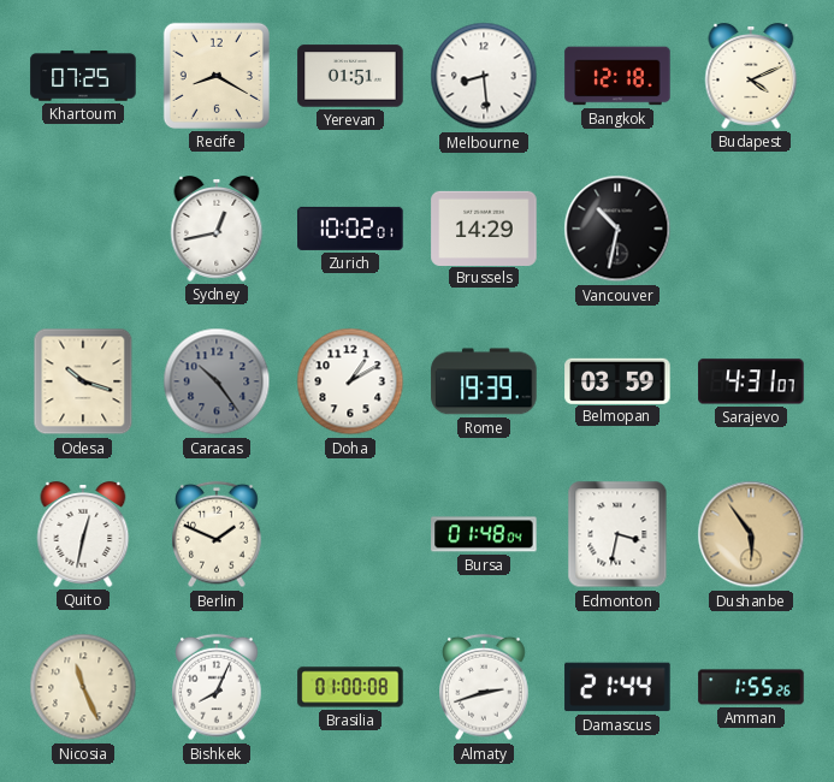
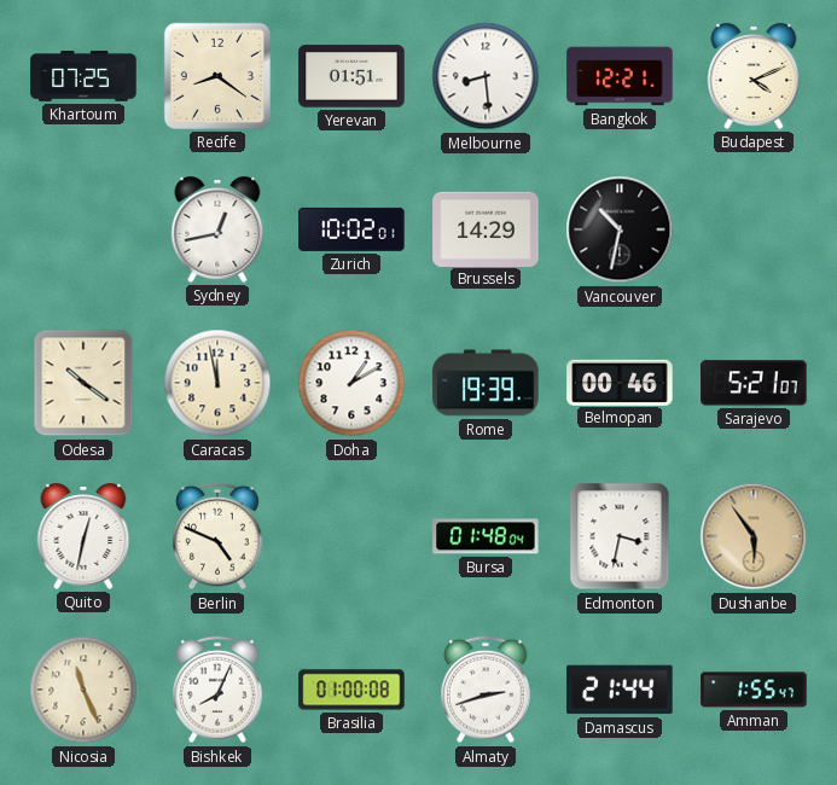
Recife: 8:20 -> 8:21 (217, 76)
Bangkok: 12:18 -> 12:21 (620, 76)
Odesa: 10:18 -> 10:21 (83, 383)
Caracas: 10:24 -> 11:58 (217, 383)
Caracas dial: grey -> cream (217, 383)
Belmopan: 03:59 -> 00:46 (620, 382)
Sarajevo: 4:31 -> 5:21 (754, 383)
Berlin: 1:49 -> 4:49 (217, 536)
Amman: 1:55:26 -> 1:55:47 (754, 690)
